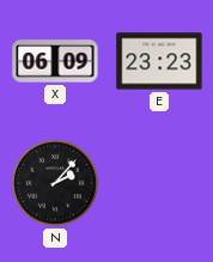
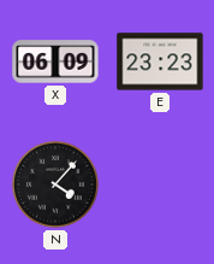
N: 2:07 -> 4:07 (55, 184)
